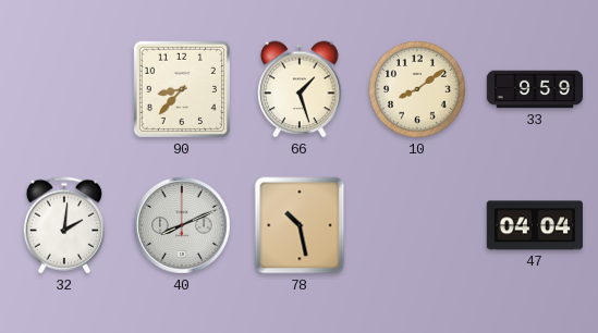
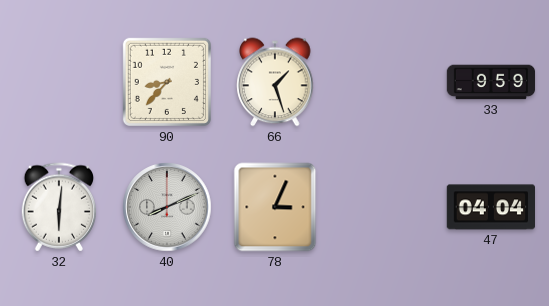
10: 8:09 -> none (417, 89)
32: 2:01 -> 6:01 (58, 207)
78: 10:28 -> 3:04 (275, 207)
